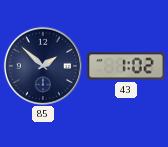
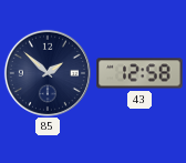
43: 1:02 -> 12:58 (139, 73)
